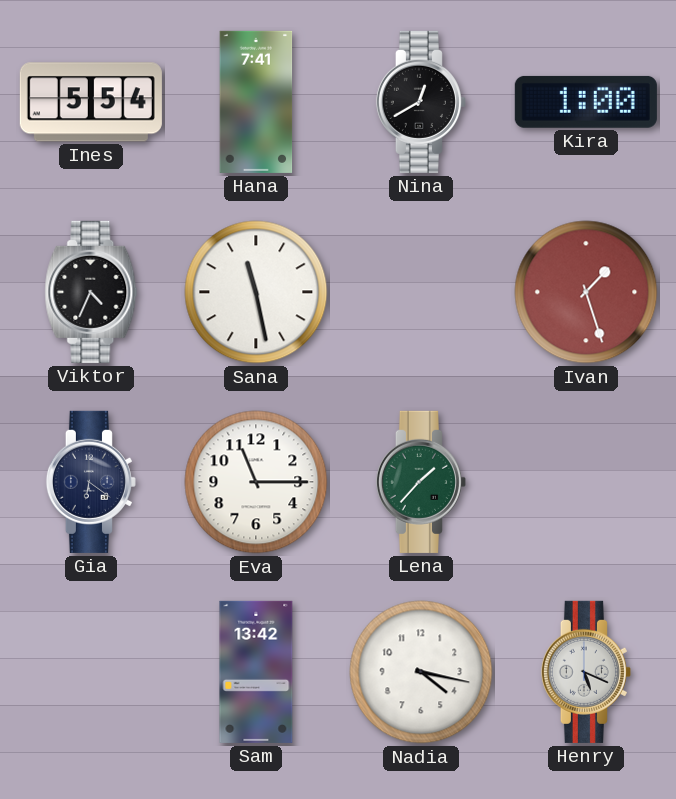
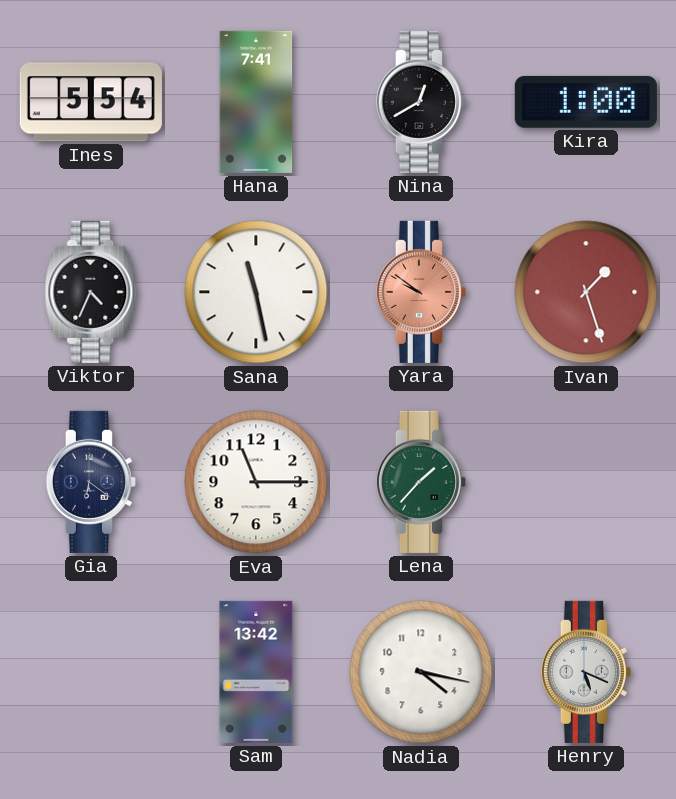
Yara: none -> 9:51 (421, 292)
